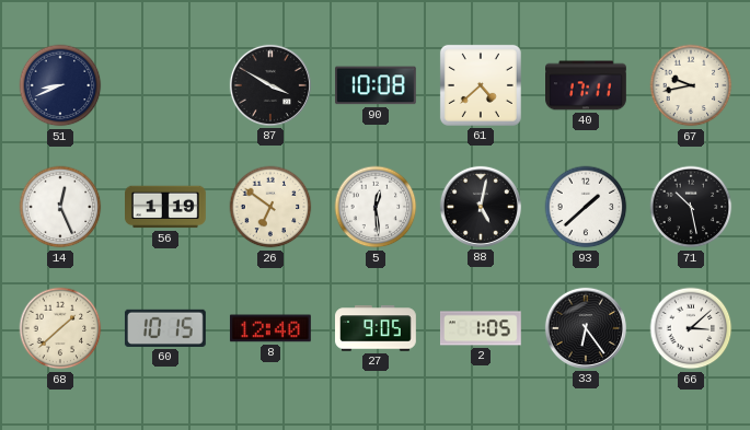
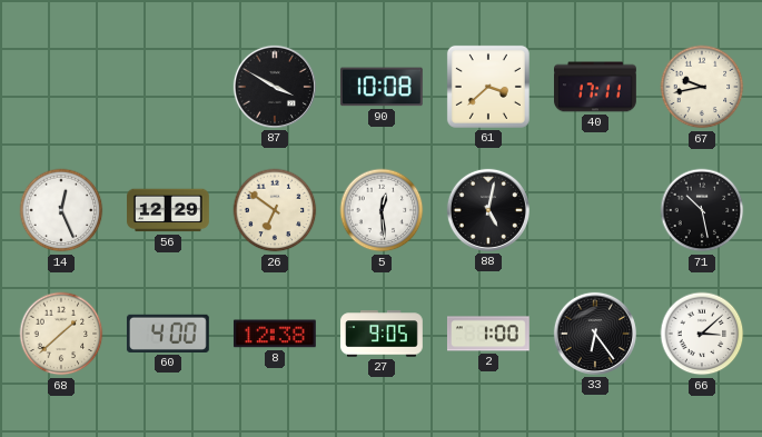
51: 8:41 -> none (60, 85)
61: 4:38 -> 3:38 (488, 87)
56: 1:19 -> 12:29 (169, 210)
93: 1:38 -> none (586, 207)
60: 10:15 -> 4:00 (168, 334)
8: 12:40 -> 12:38 (275, 334)
2: 1:05 -> 1:00 (488, 334)
